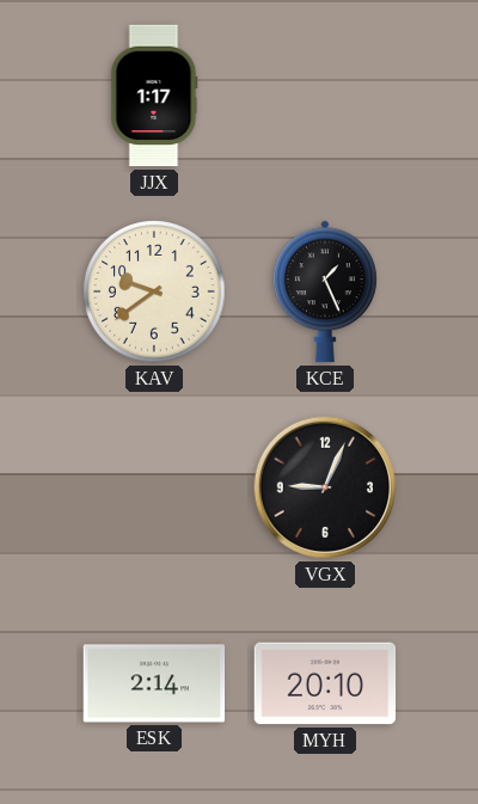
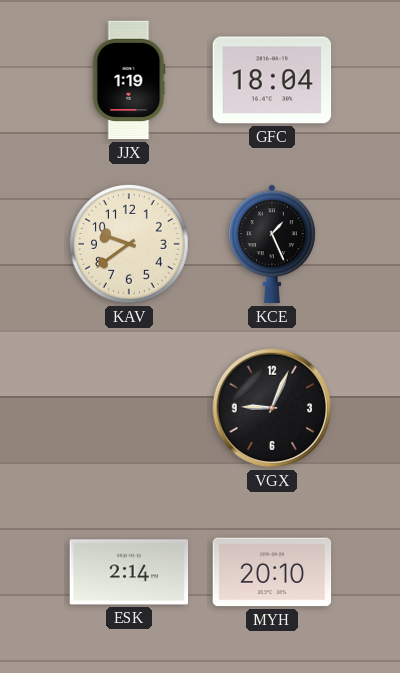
JJX: 1:17 -> 1:19 (129, 80)
GFC: none -> 18:04 (272, 80)
